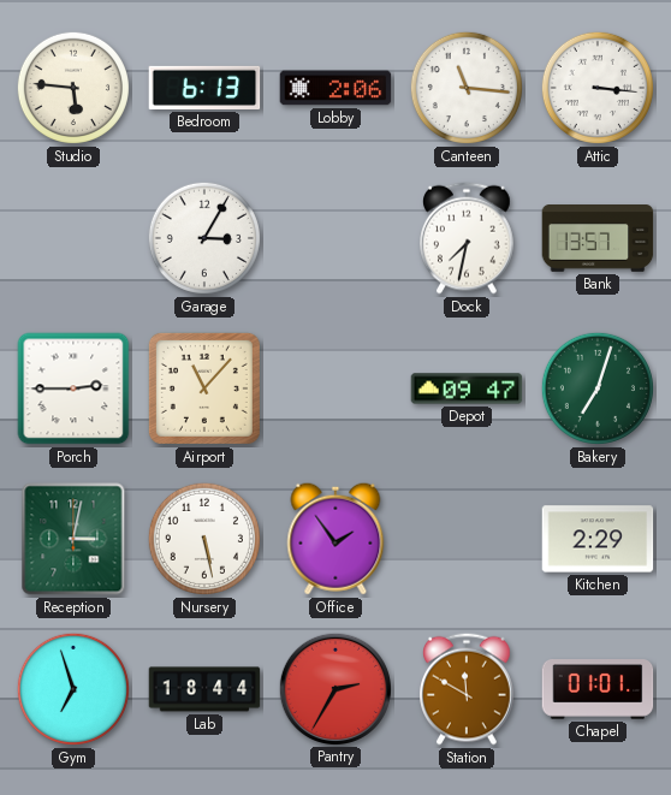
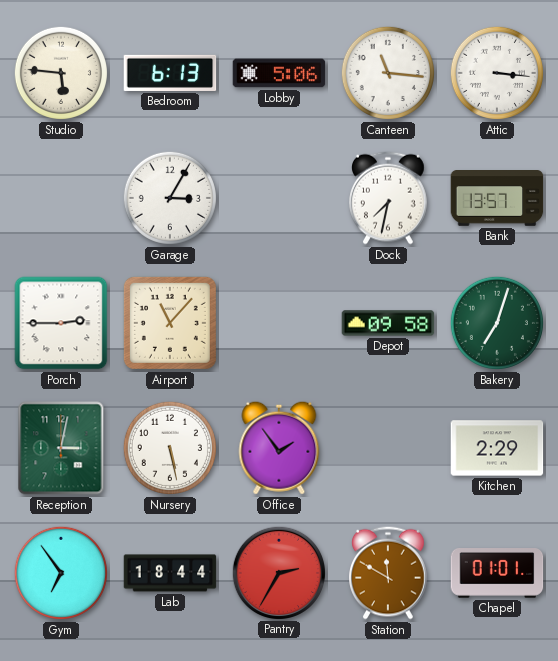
Lobby: 2:06 -> 5:06 (279, 73)
Depot: 09:47 -> 09:58 (388, 323)
Gym: 6:57 -> 6:54 (61, 573)
